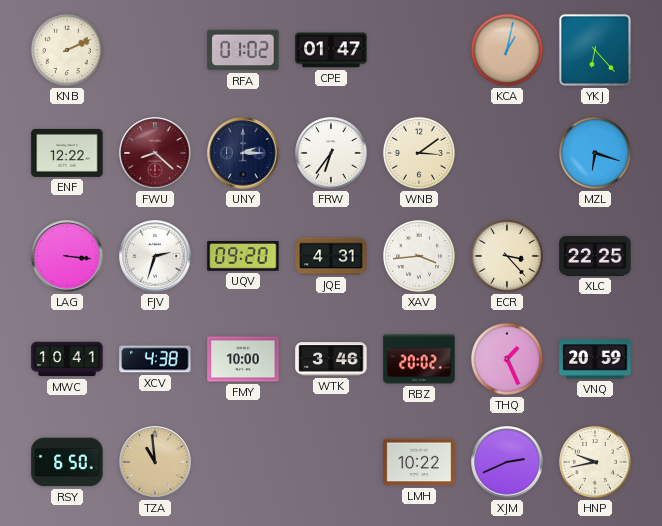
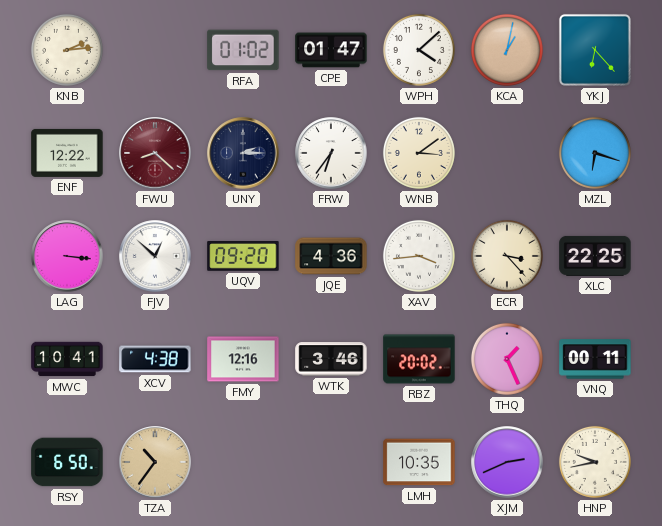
KNB: 2:11 -> 2:14 (67, 50)
WPH: none -> 4:08 (419, 50)
FJV: 2:33 -> 12:52 (155, 256)
JQE: 4:31 -> 4:36 (331, 256)
FMY: 10:00 -> 12:16 (243, 359)
VNQ: 20:59 -> 00:11 (595, 359)
TZA: 10:59 -> 10:36 (155, 462)
LMH: 10:22 -> 10:35 (419, 462)
